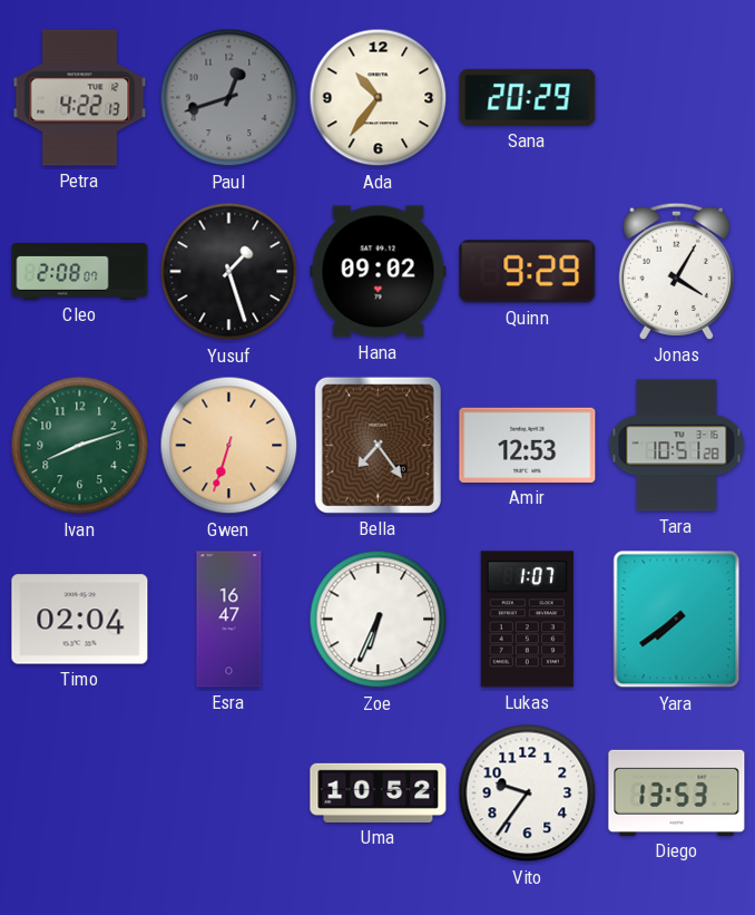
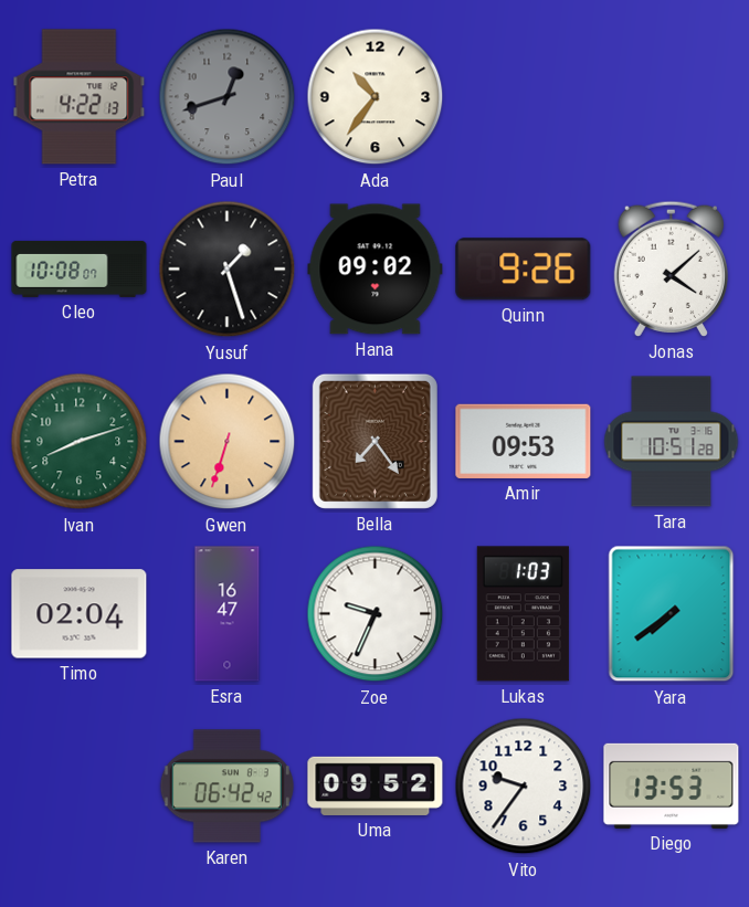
Sana: 20:29 -> none (528, 97)
Cleo: 2:08 -> 10:08 (80, 268)
Quinn: 9:29 -> 9:26 (524, 270)
Jonas: 4:05 -> 4:08 (671, 268)
Amir: 12:53 -> 09:53 (524, 441)
Zoe: 6:34 -> 9:34 (376, 614)
Lukas: 1:07 -> 1:03 (523, 614)
Karen: none -> 06:42 (226, 787)
Uma: 10:52 -> 09:52 (376, 785)
